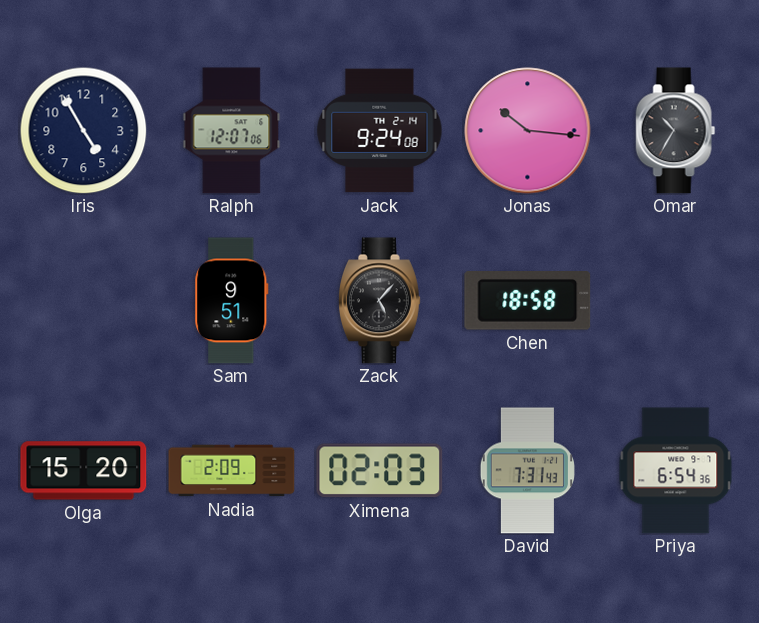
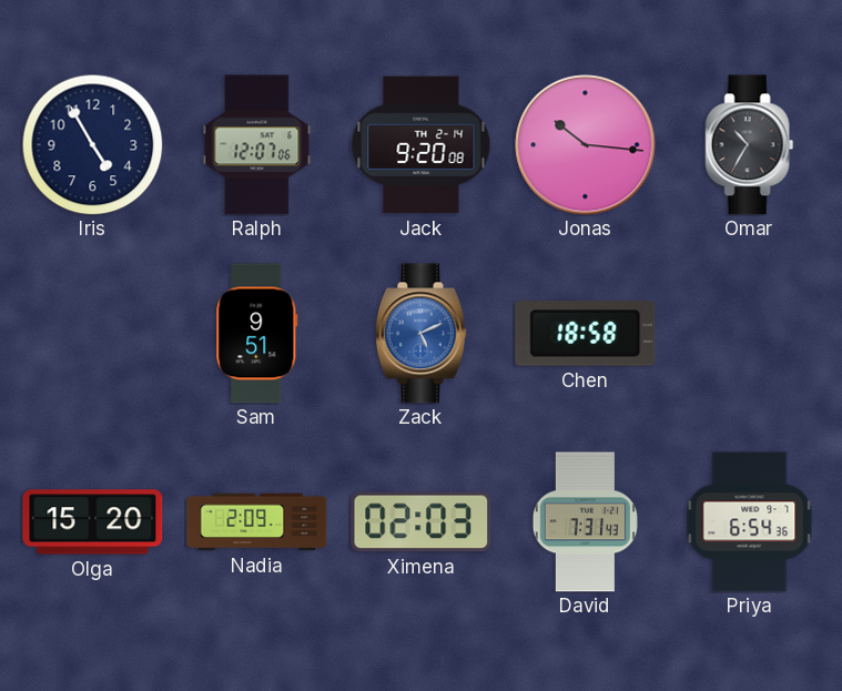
Jack: 9:24 -> 9:20 (422, 145)
Zack: 5:07 -> 5:11 (420, 334)
Zack dial: black -> blue (420, 334)
